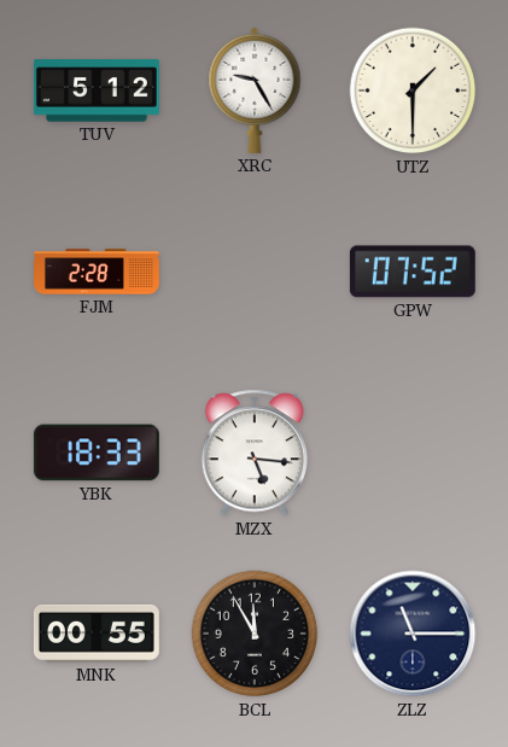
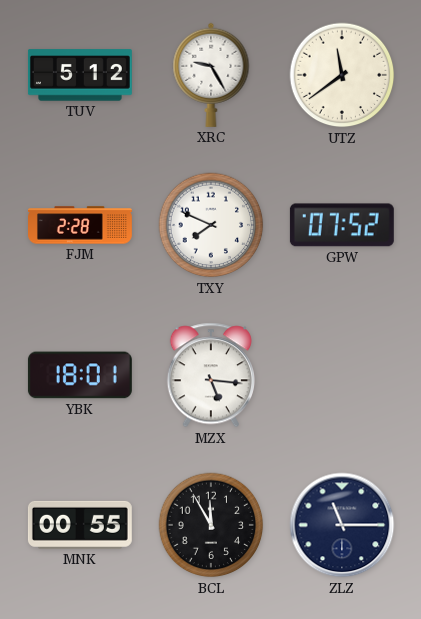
UTZ: 1:30 -> 11:39 (342, 75)
TXY: none -> 7:49 (211, 225)
YBK: 18:33 -> 18:01 (80, 375)
